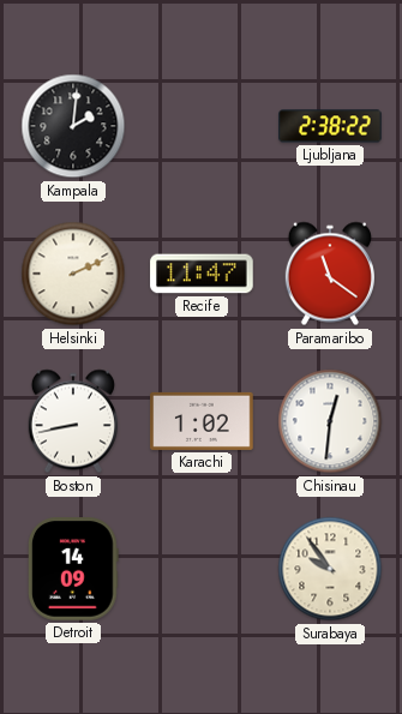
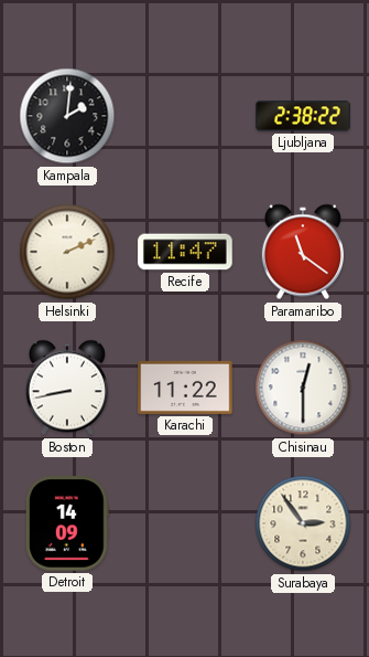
Karachi: 1:02 -> 11:22 (185, 388)
Chisinau: 12:31 -> 12:30 (303, 388)
Surabaya: 9:54 -> 2:54 (303, 523)
